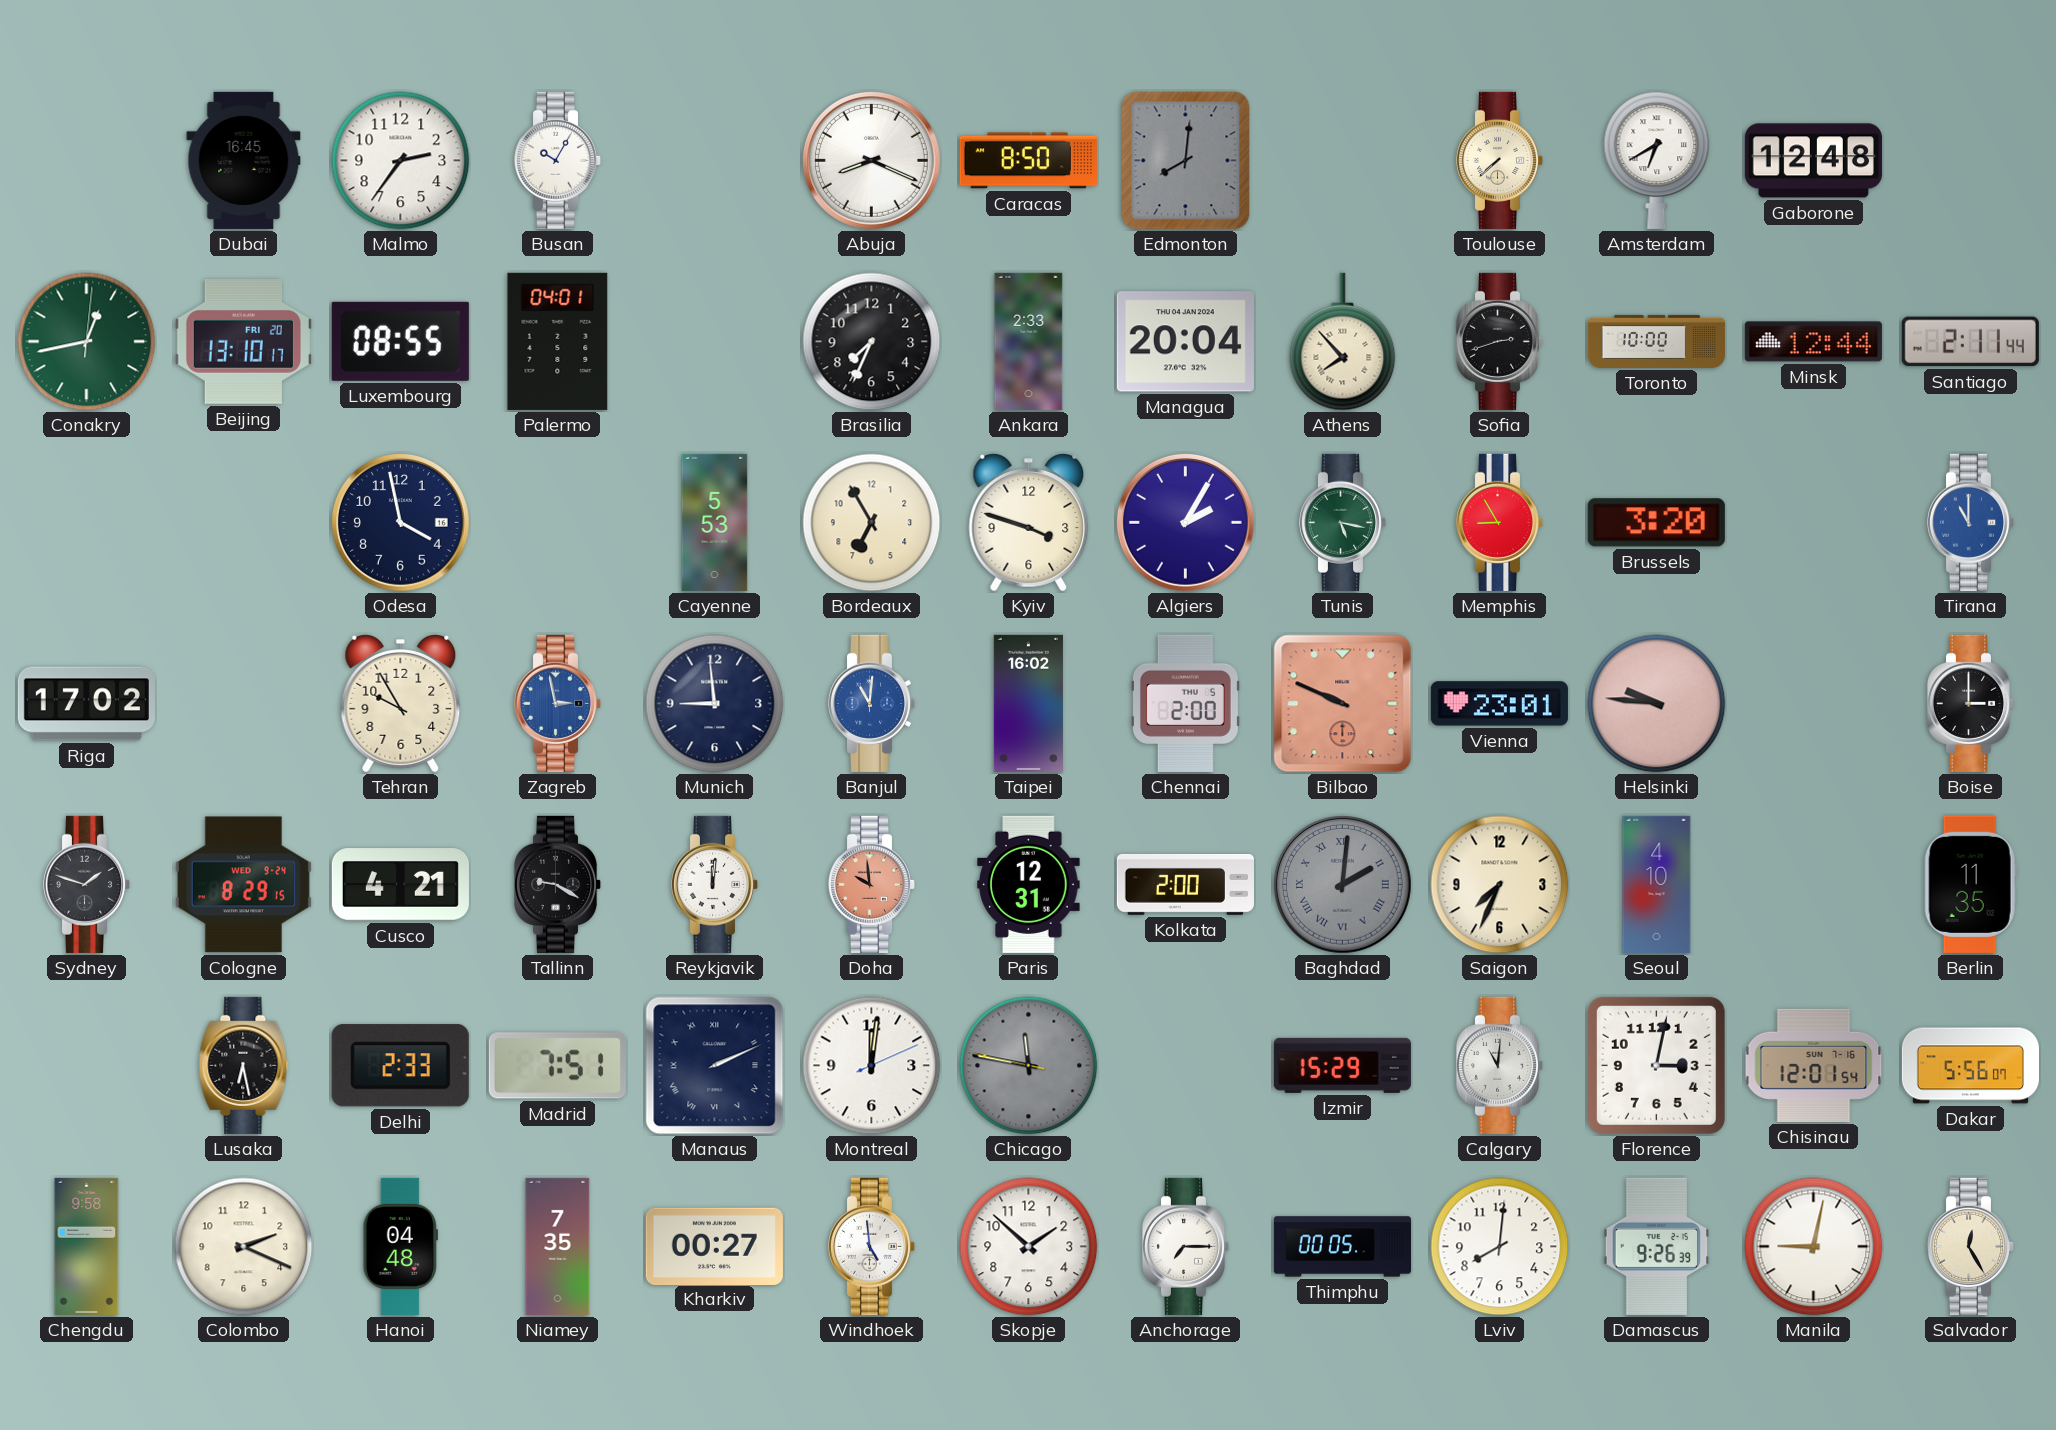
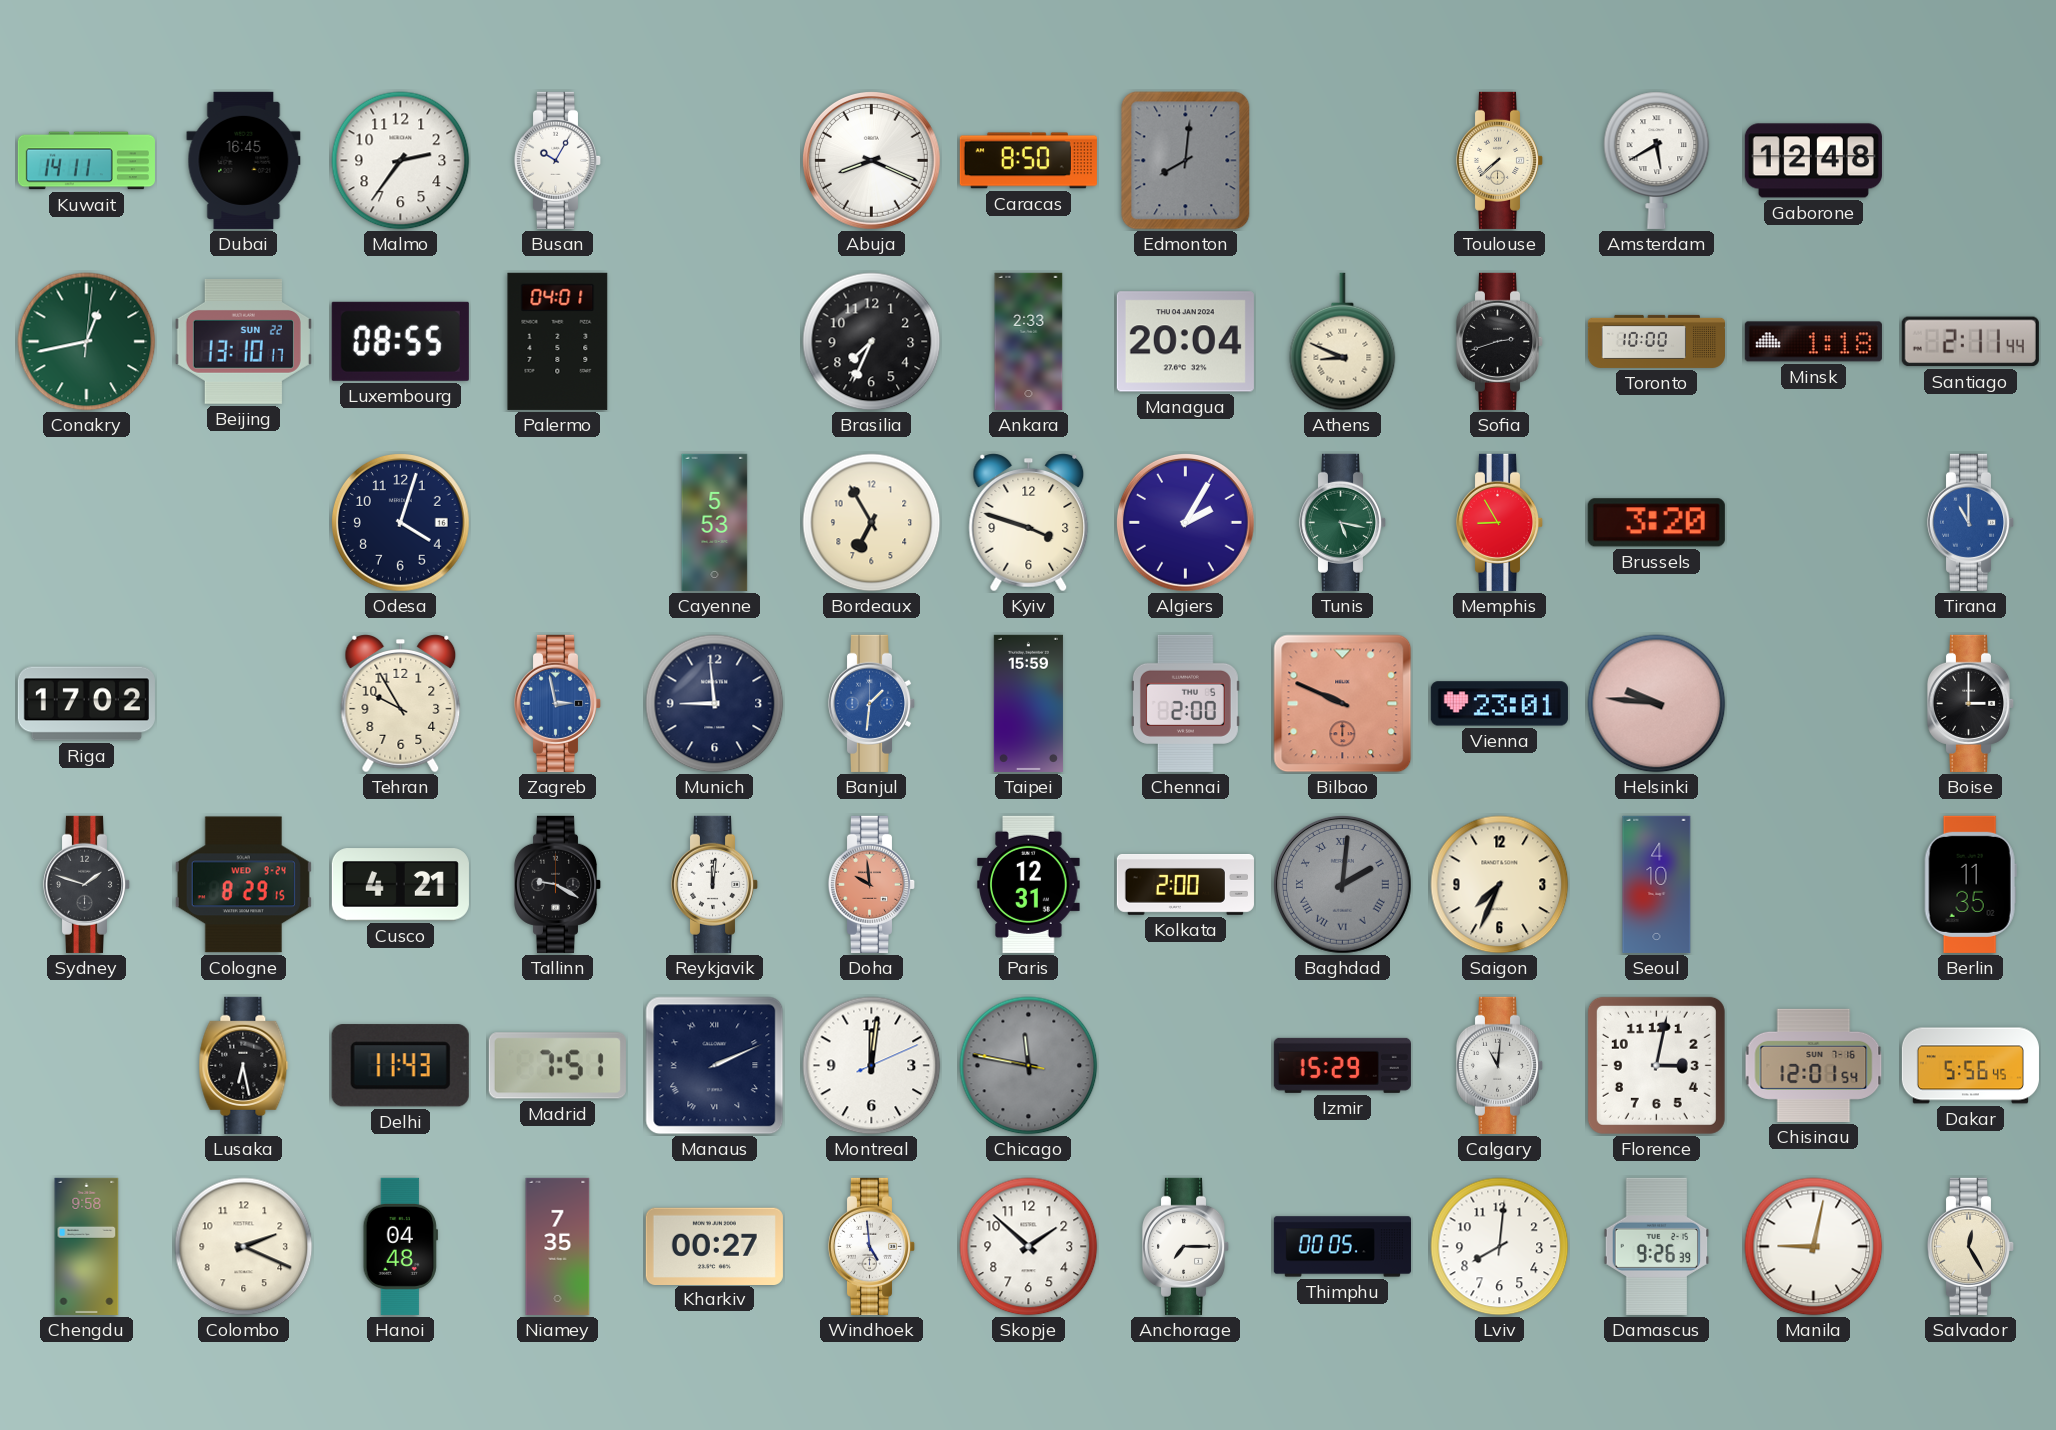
Kuwait: none -> 14:11 (86, 161)
Amsterdam: 6:40 -> 5:40 (1657, 160)
Beijing date: FRI 20 -> SUN 22 (243, 342)
Athens: 7:53 -> 8:49 (1343, 342)
Minsk: 12:44 -> 1:18 (1813, 342)
Odesa: 3:58 -> 4:03 (400, 522)
Banjul: 11:01 -> 1:31 (872, 703)
Taipei: 16:02 -> 15:59 (1028, 703)
Delhi: 2:33 -> 11:43 (400, 1066)
Dakar: 5:56:07 -> 5:56:45 (1970, 1066)
